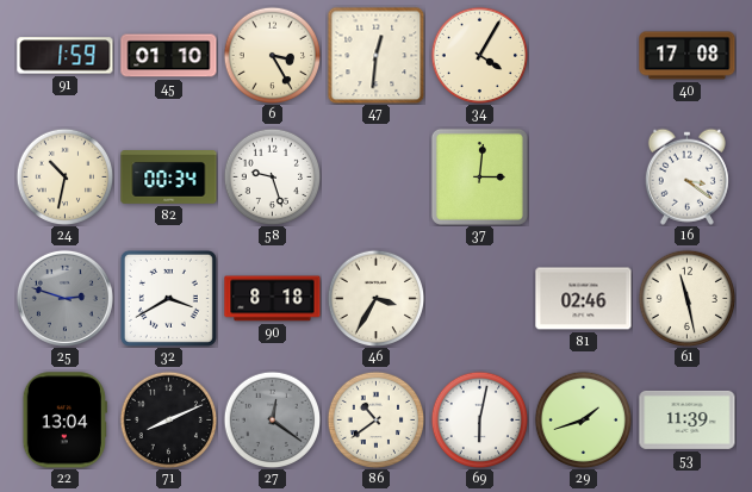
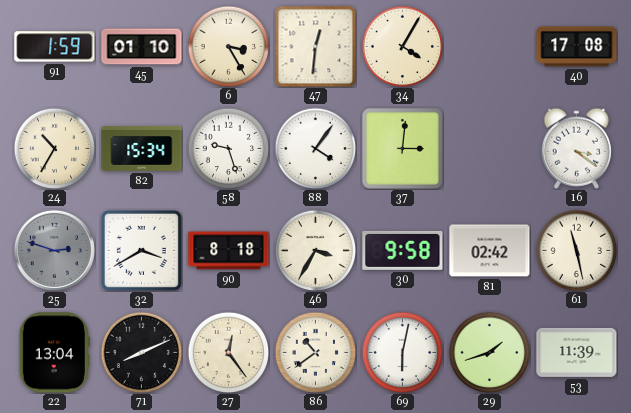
24: 10:32 -> 10:35 (54, 148)
82: 00:34 -> 15:34 (142, 149)
88: none -> 4:06 (315, 148)
30: none -> 9:58 (403, 250)
81: 02:46 -> 02:42 (490, 251)
27: 12:21 -> 12:24 (228, 352)
27 dial: grey -> cream (228, 352)
